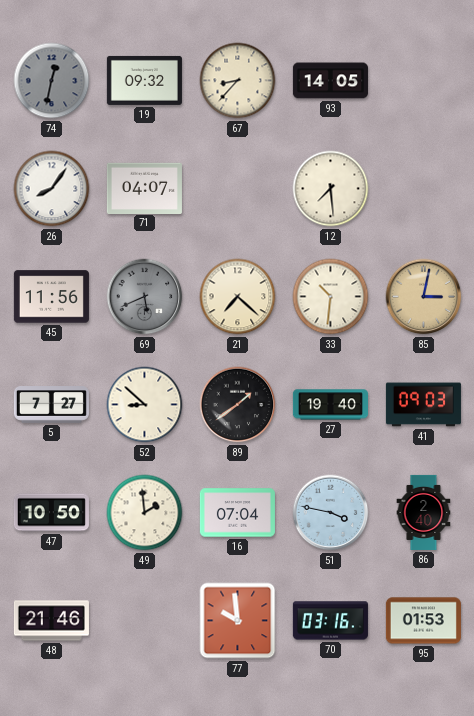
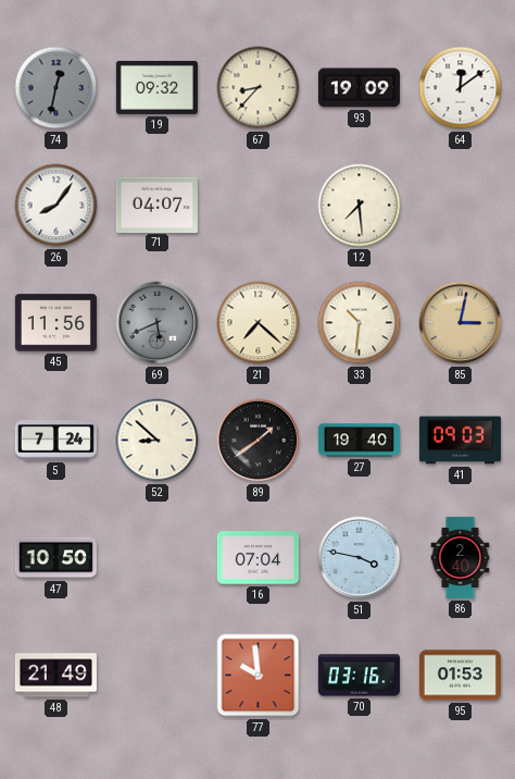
93: 14:05 -> 19:09 (359, 88)
64: none -> 12:09 (461, 88)
5: 7:27 -> 7:24 (55, 441)
49: 1:59 -> none (145, 513)
48: 21:46 -> 21:49 (55, 676)
